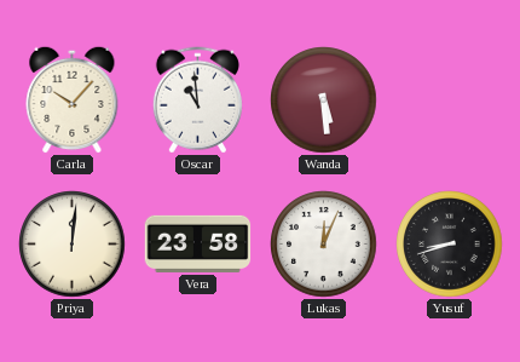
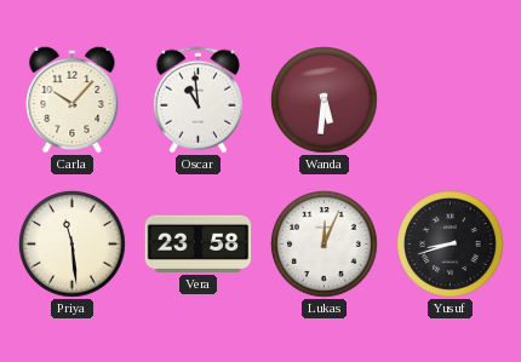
Wanda: 5:29 -> 5:31 (325, 100)
Priya: 12:01 -> 11:29 (73, 245)
